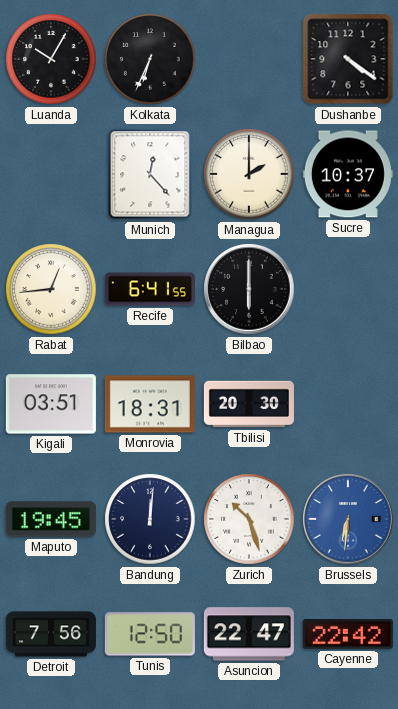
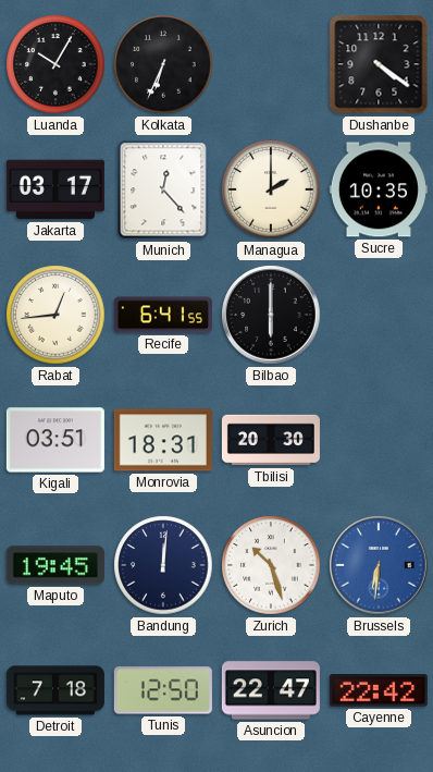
Jakarta: none -> 03:17 (55, 189)
Sucre: 10:37 -> 10:35 (379, 189)
Detroit: 7:56 -> 7:18 (55, 690)
